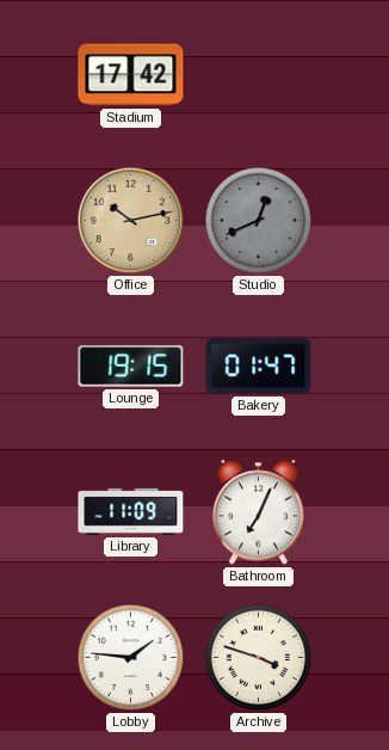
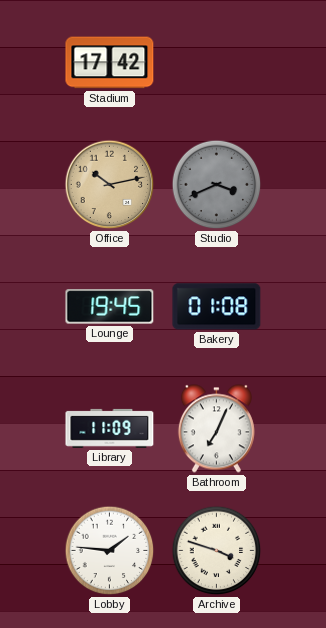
Studio: 12:41 -> 3:41 (217, 185)
Lounge: 19:15 -> 19:45 (110, 307)
Bakery: 01:47 -> 01:08 (217, 307)
